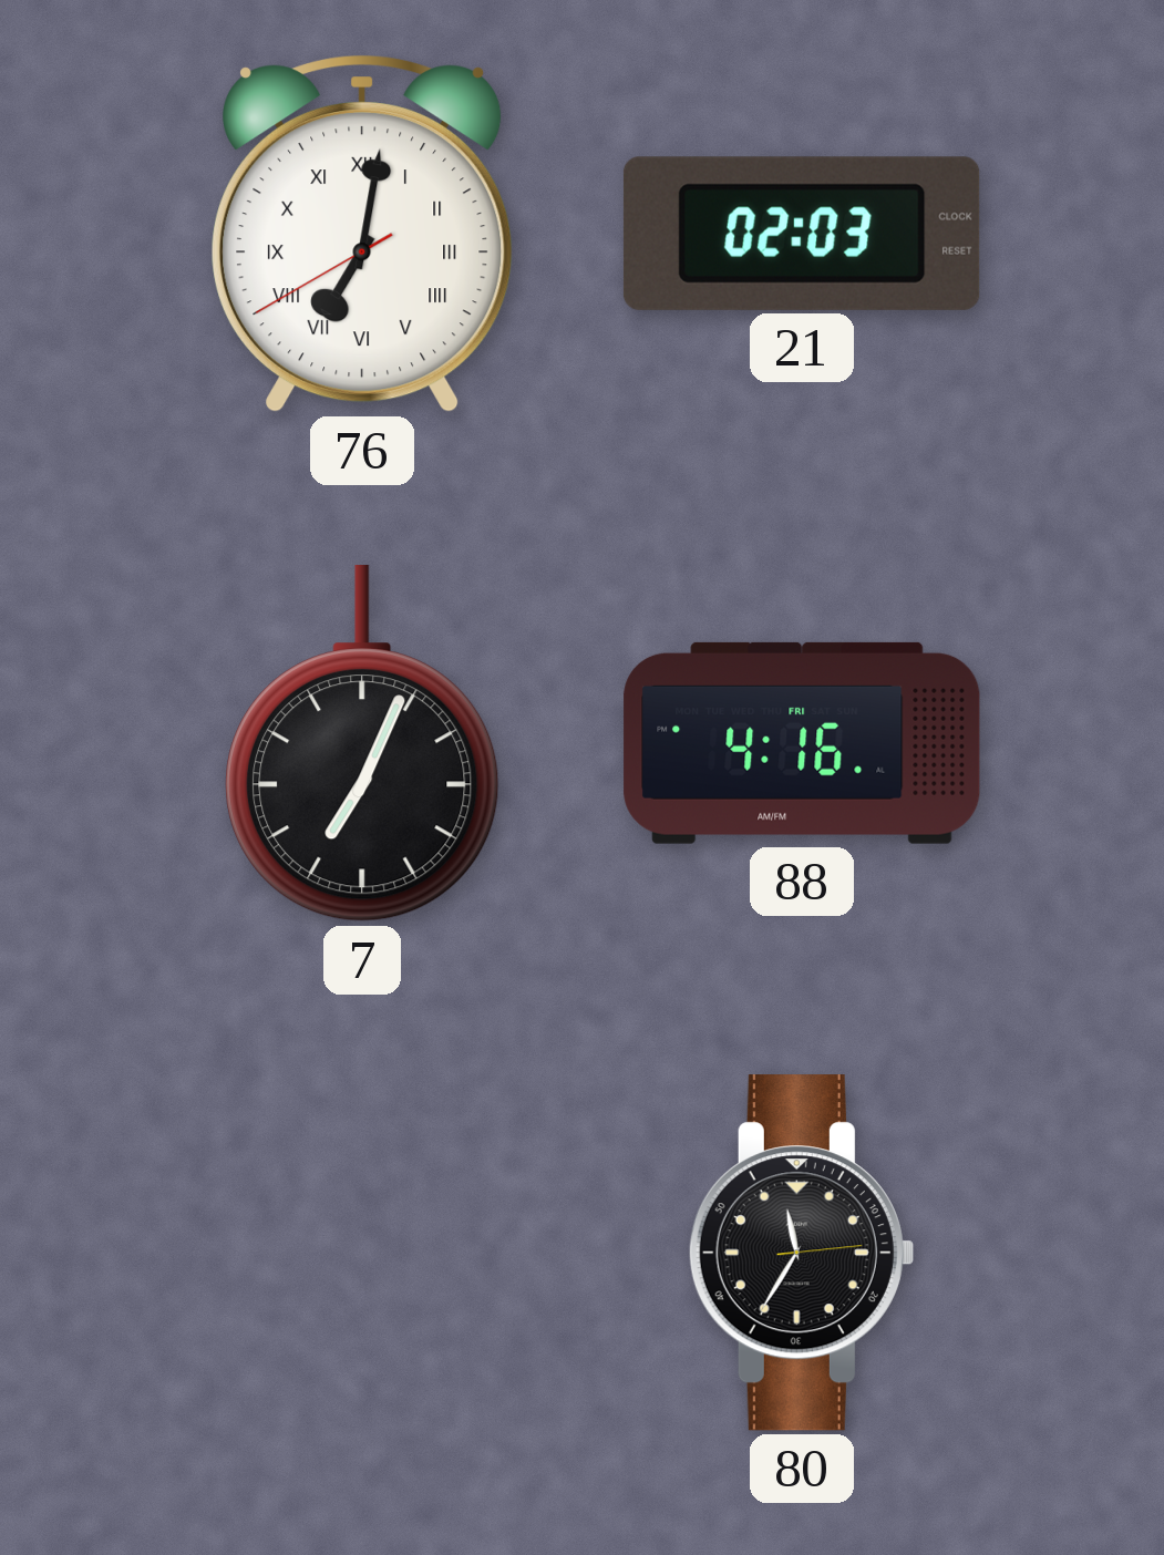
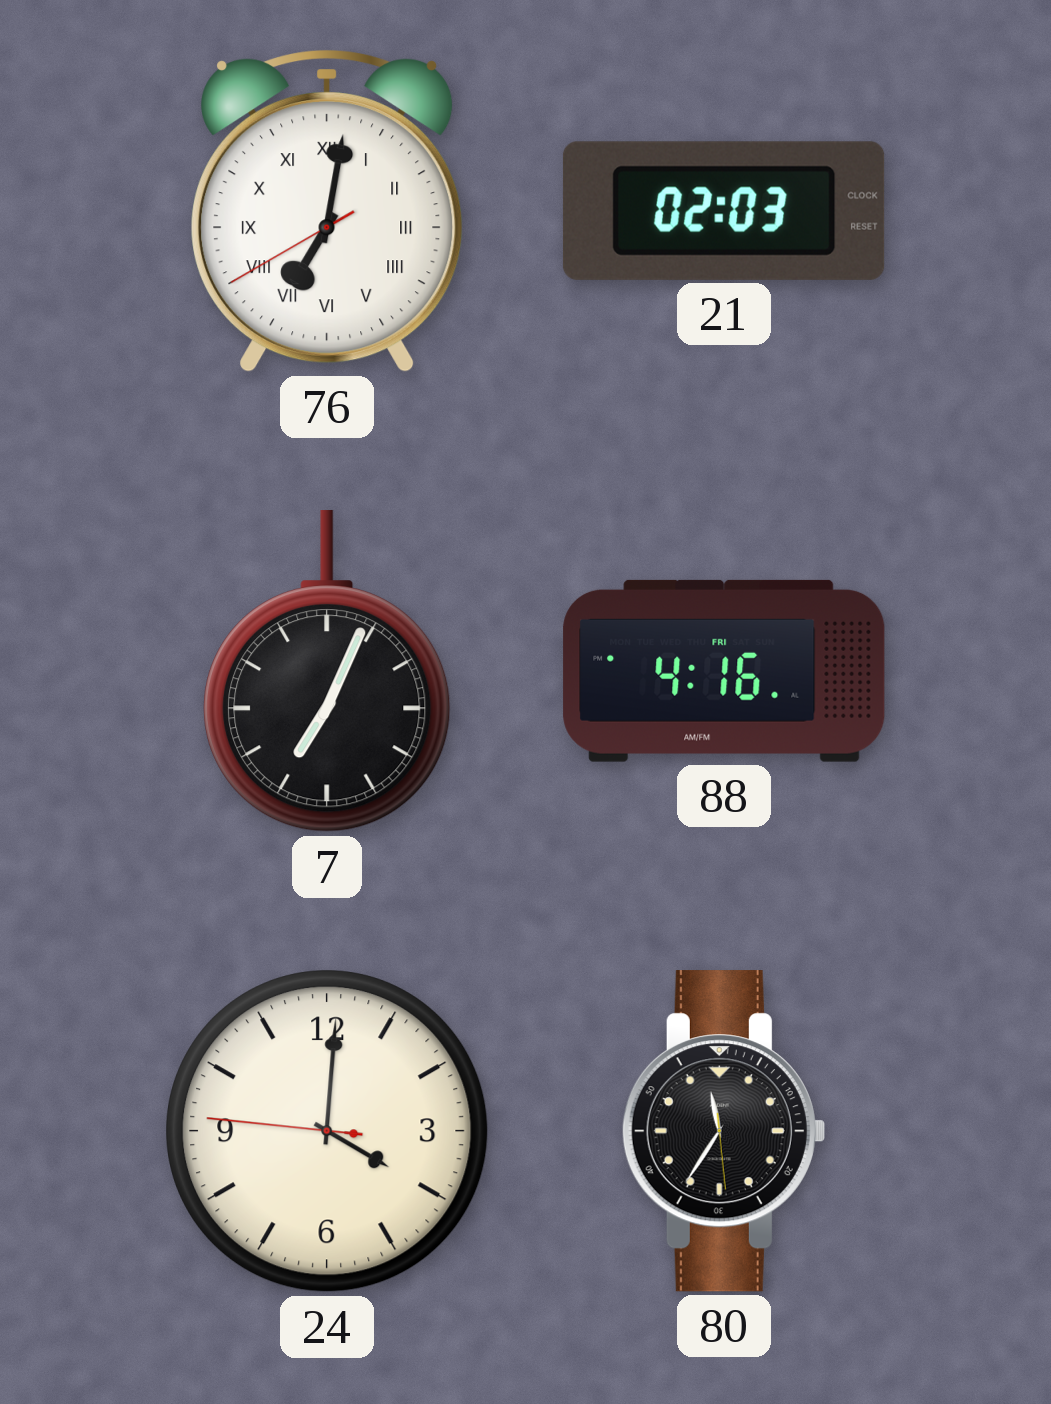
24: none -> 4:00 (327, 1131)
80: 11:35:14 -> 11:35:29 (723, 1131)
